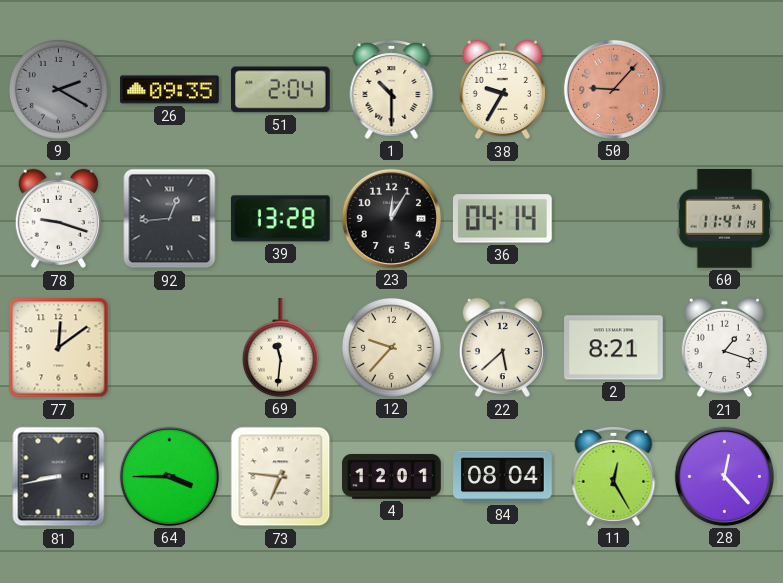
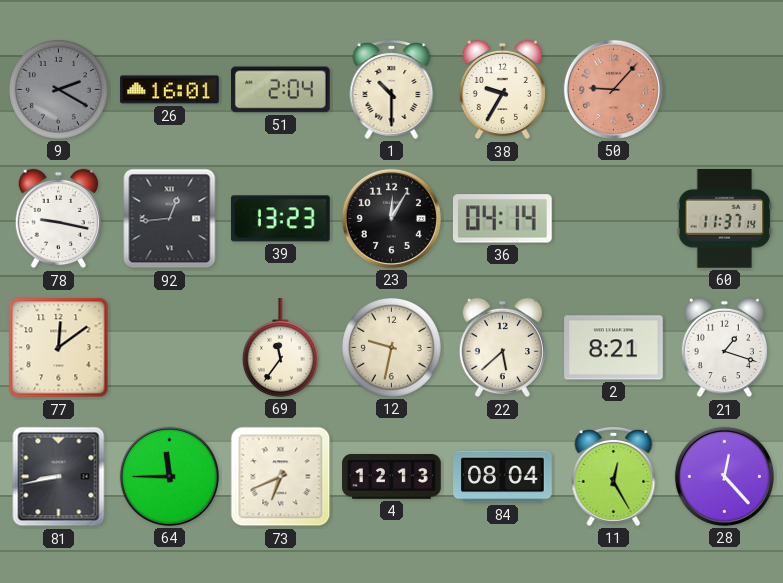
26: 09:35 -> 16:01 (170, 90)
78: 9:18 -> 9:17 (58, 219)
39: 13:28 -> 13:23 (280, 219)
60: 11:41 -> 11:37 (725, 219)
69: 11:31 -> 11:36 (280, 348)
12: 9:37 -> 9:32 (391, 347)
64: 3:45 -> 11:45 (169, 476)
73: 6:46 -> 6:41 (281, 477)
4: 12:01 -> 12:13 (392, 477)
